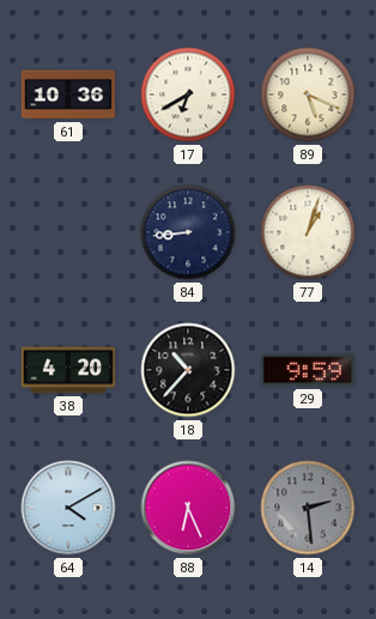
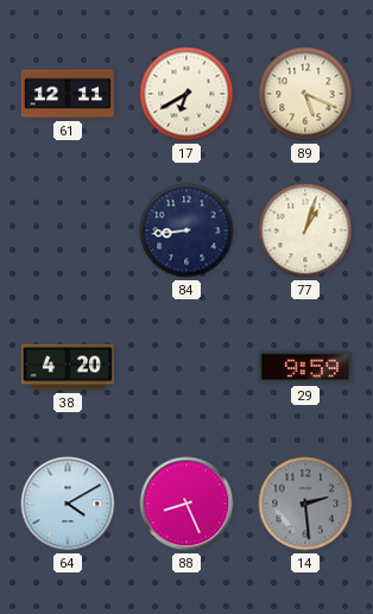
61: 10:36 -> 12:11 (68, 94)
18: 10:37 -> none (188, 370)
88: 6:26 -> 8:26 (186, 504)
